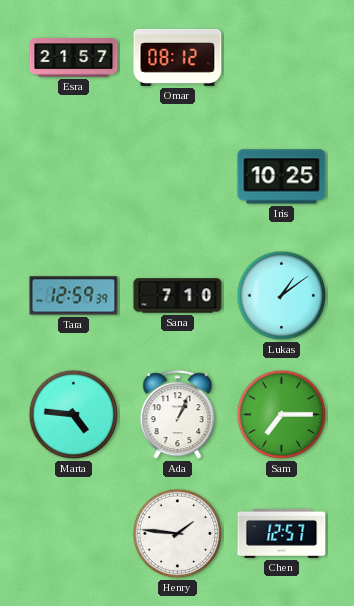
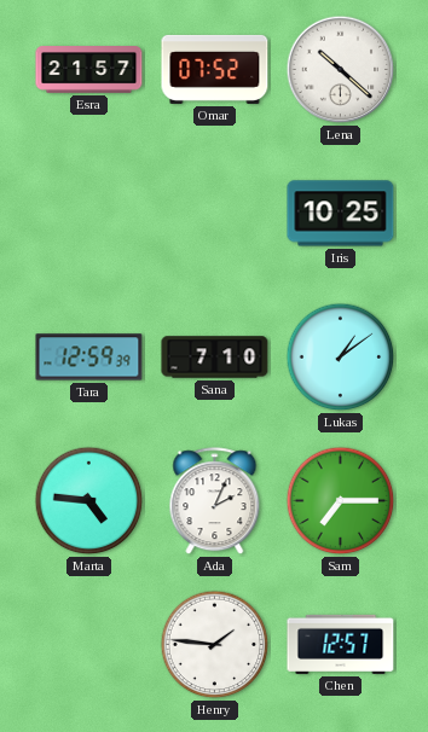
Omar: 08:12 -> 07:52 (215, 69)
Lena: none -> 10:22 (341, 70)
Ada: 1:04 -> 2:04 (215, 501)
